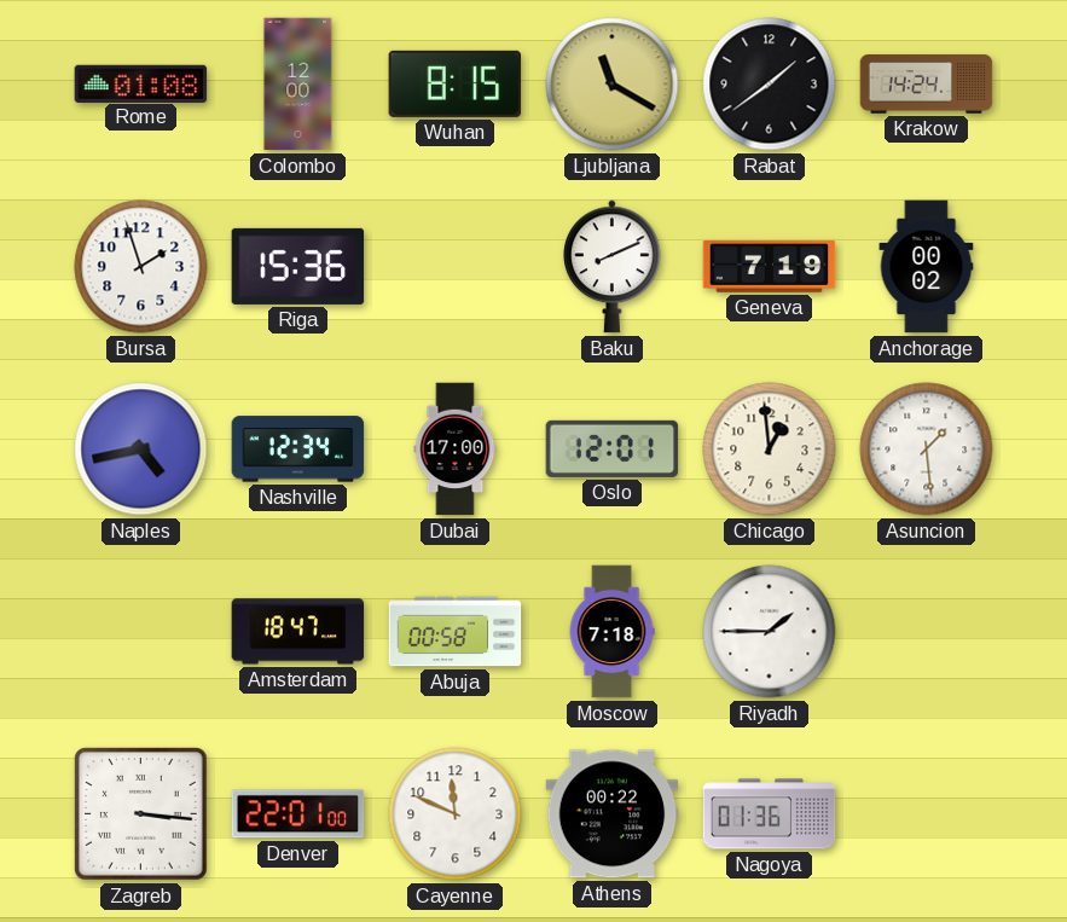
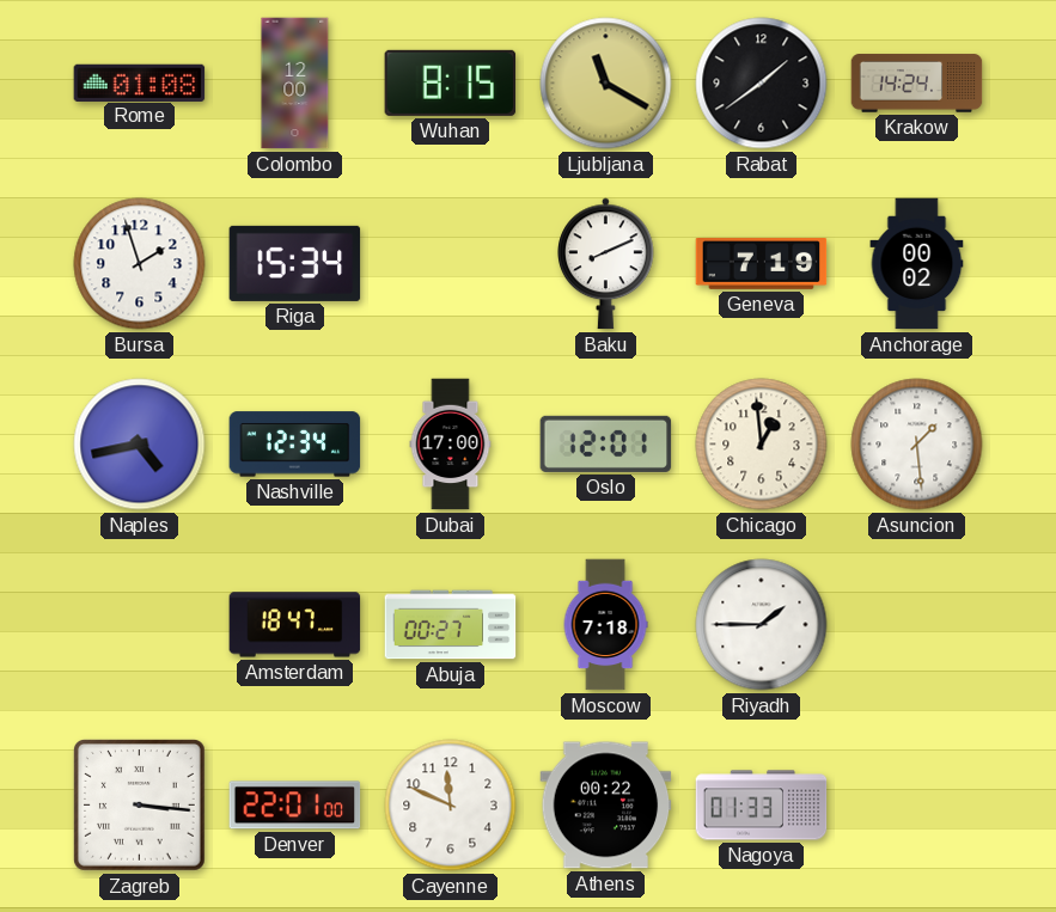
Riga: 15:36 -> 15:34 (295, 263)
Abuja: 00:58 -> 00:27 (451, 625)
Nagoya: 01:36 -> 01:33 (762, 806)
